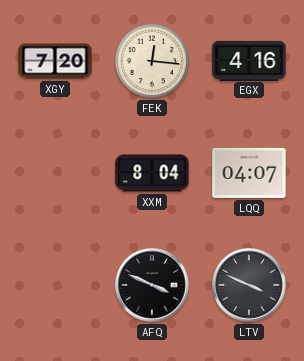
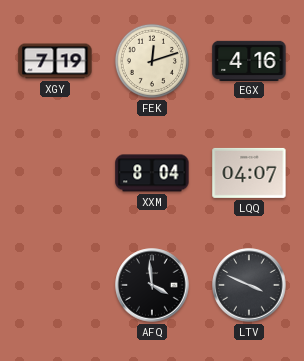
XGY: 7:20 -> 7:19 (55, 61)
FEK: 12:16 -> 12:12 (152, 61)
AFQ: 3:49 -> 3:59 (152, 285)
